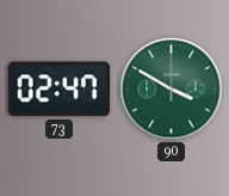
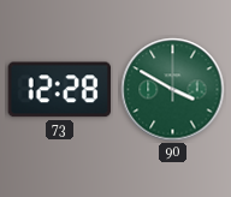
73: 02:47 -> 12:28 (59, 90)
